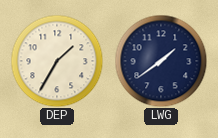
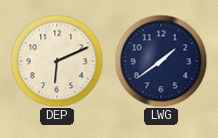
DEP: 1:35 -> 6:11 (57, 61)
